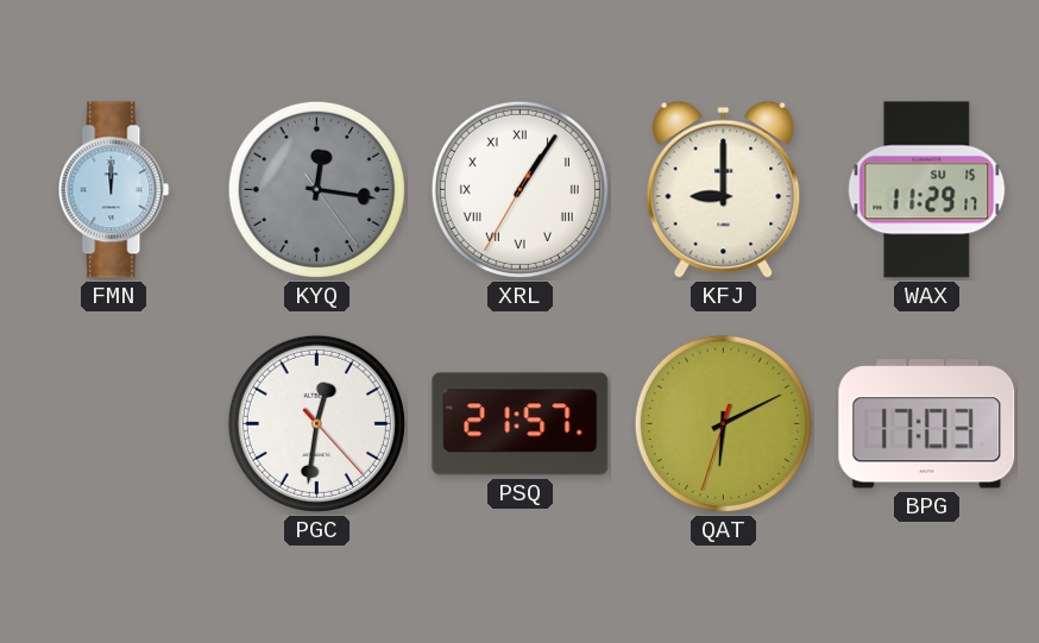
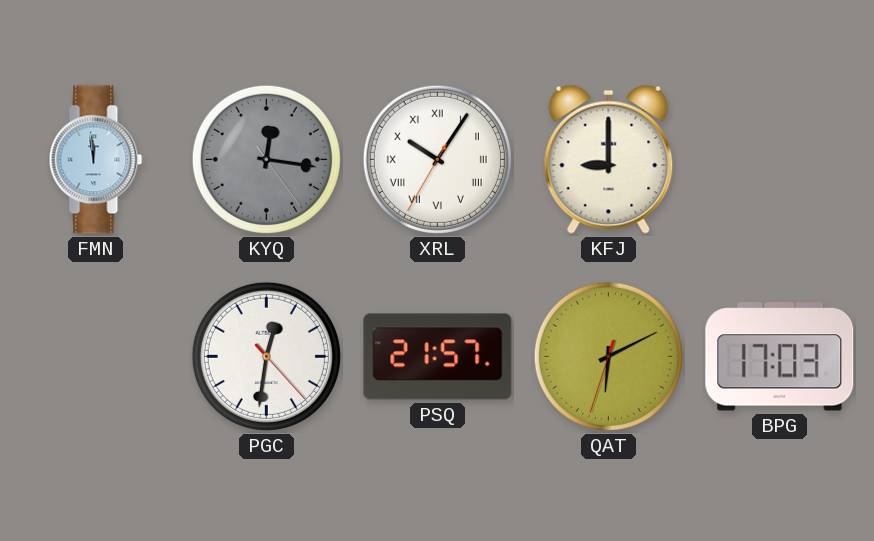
FMN: 12:00 -> 11:59 (96, 160)
XRL: 1:05 -> 10:05 (437, 159)
WAX: 11:29 -> none (927, 190)
